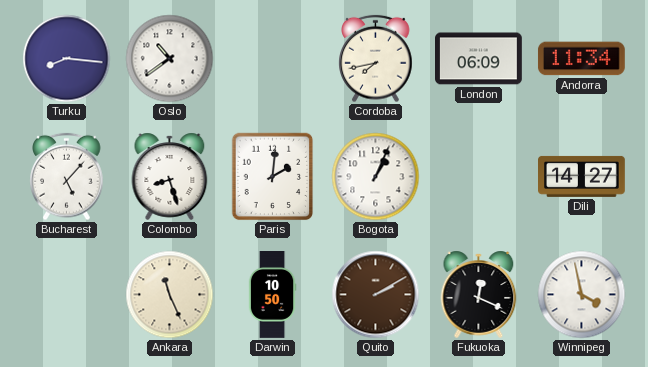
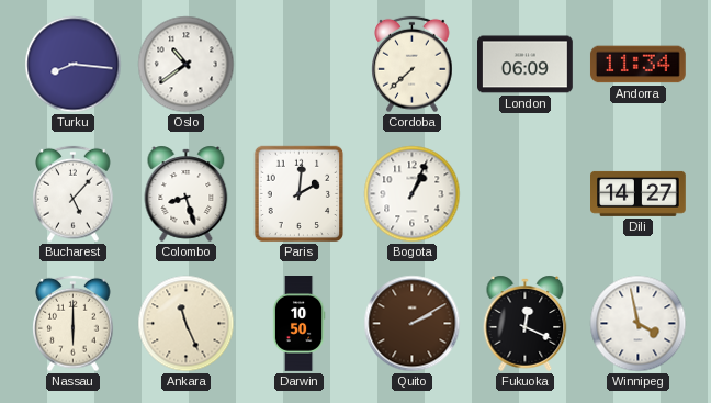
Cordoba: 7:43 -> 7:38 (413, 65)
Nassau: none -> 6:00 (74, 324)
